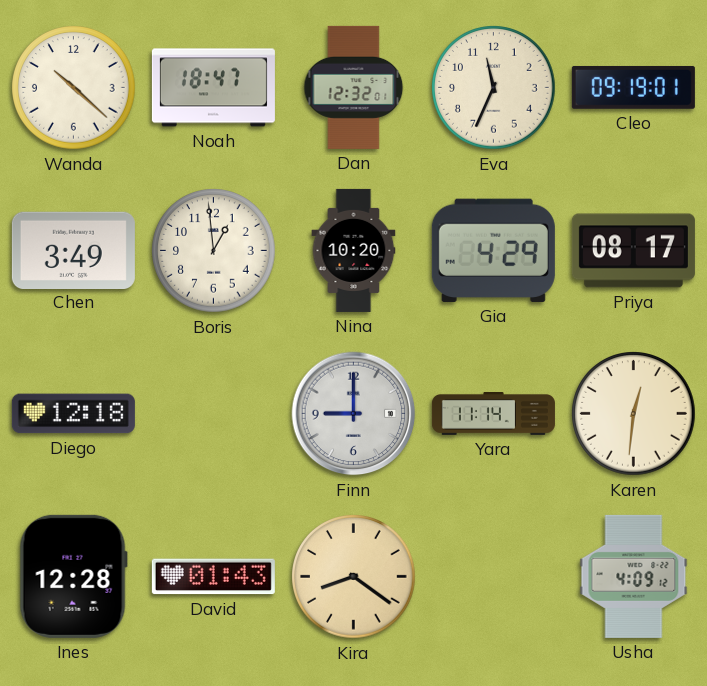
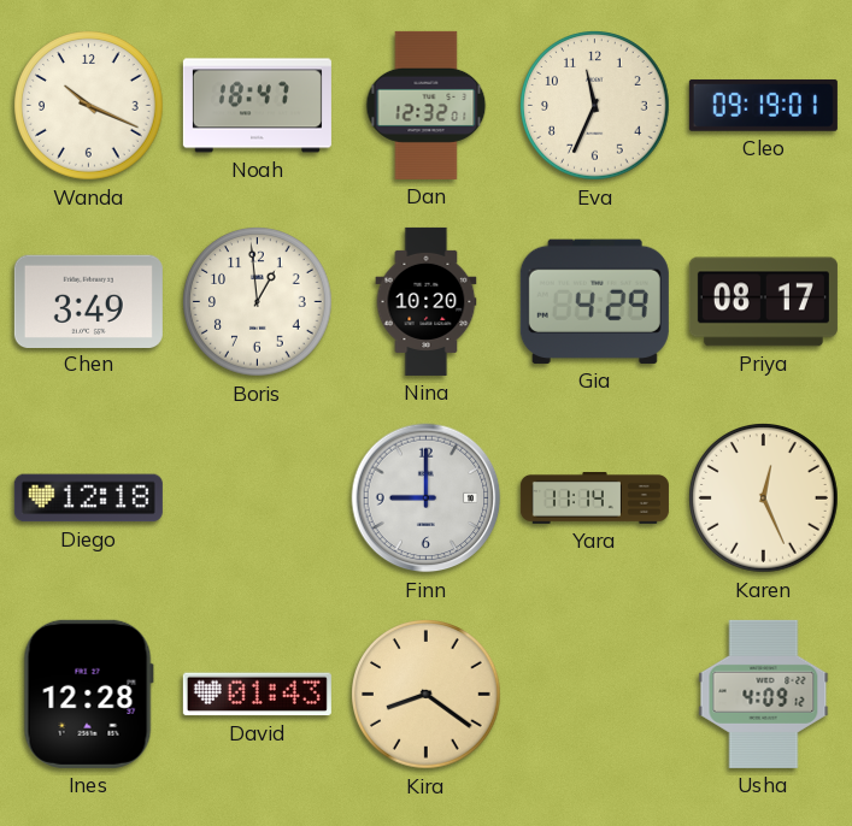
Wanda: 10:22 -> 10:19 (89, 106)
Karen: 12:31 -> 12:26 (764, 498)
